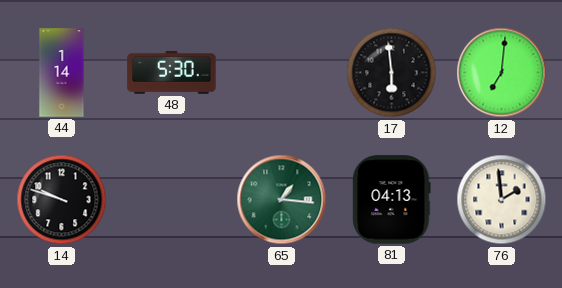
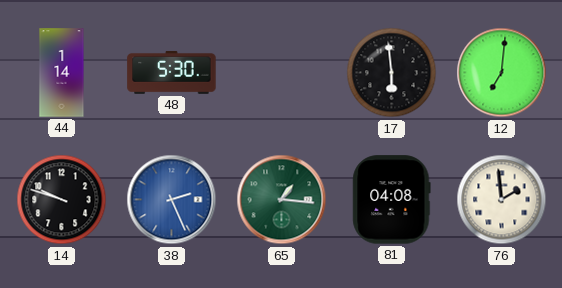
38: none -> 2:26 (172, 200)
81: 04:13 -> 04:08 (392, 200)
